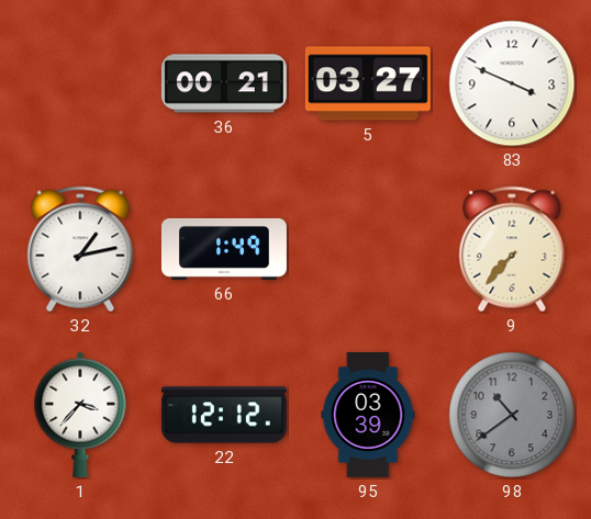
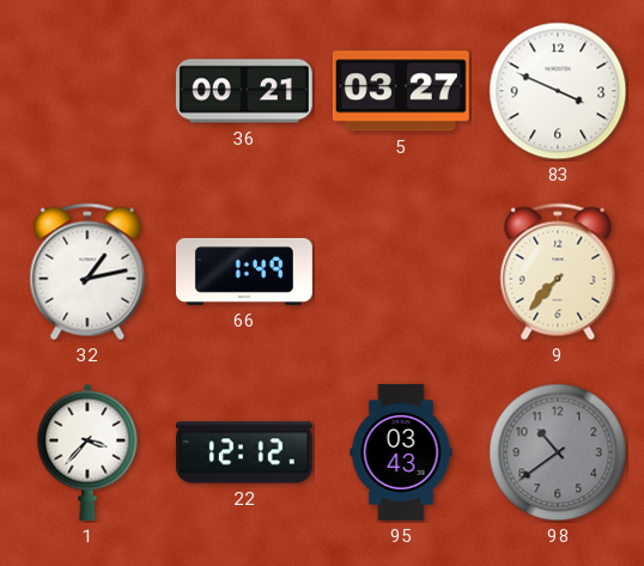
95: 03:39 -> 03:43 (401, 452)
